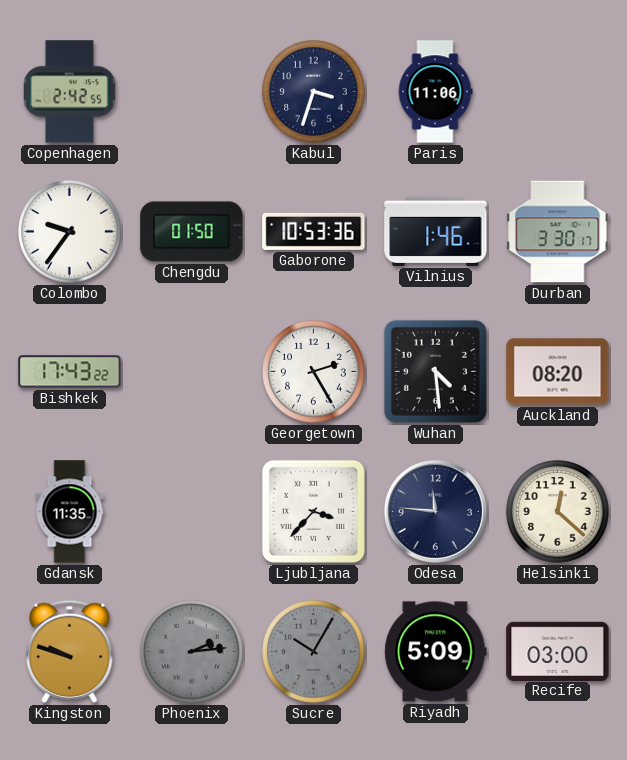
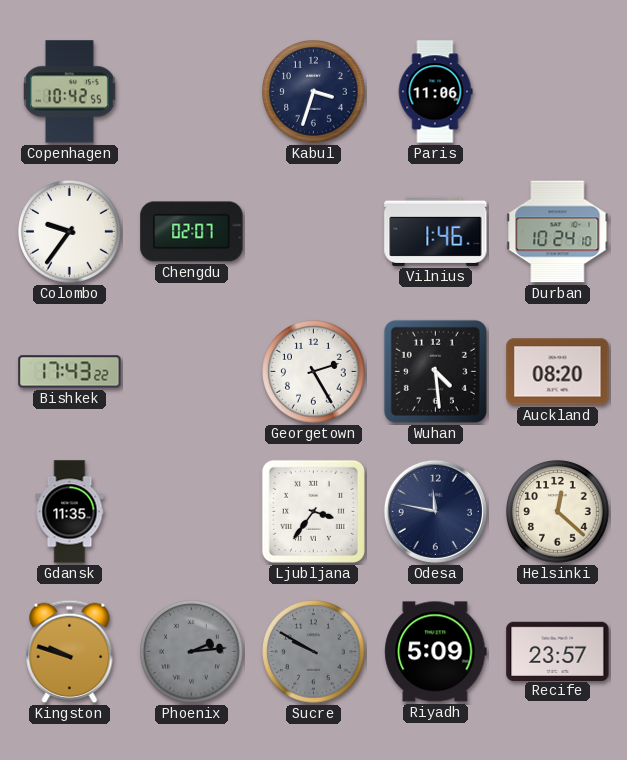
Copenhagen: 2:42 -> 10:42 (70, 92)
Chengdu: 01:50 -> 02:07 (192, 232)
Gaborone: 10:53 -> none (314, 231)
Durban: 3:30 -> 10:24 (558, 232)
Ljubljana: 3:37 -> 3:36 (313, 511)
Odesa: 11:46 -> 11:47 (435, 511)
Sucre: 10:05 -> 9:50 (314, 652)
Recife: 03:00 -> 23:57 (558, 651)
